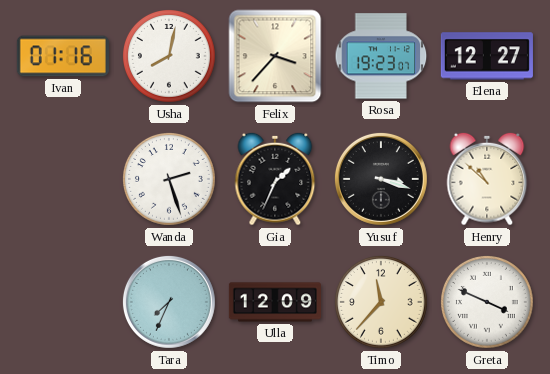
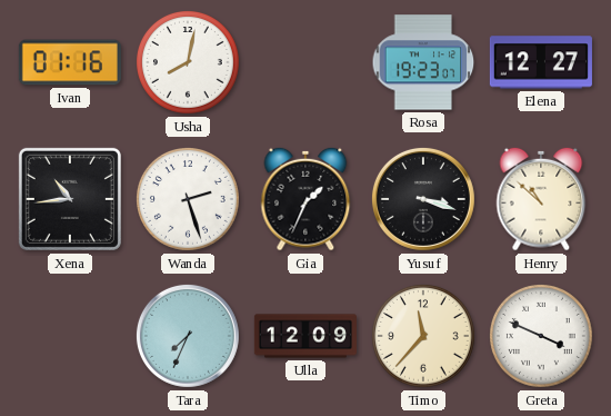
Felix: 3:37 -> none (275, 56)
Xena: none -> 10:44 (70, 199)
